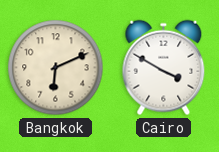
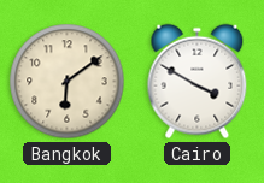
Bangkok: 6:11 -> 6:09 (68, 82)
